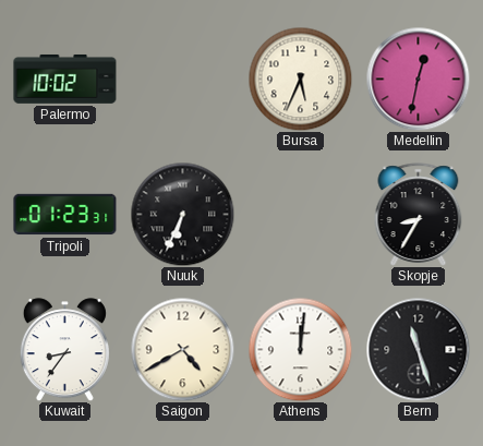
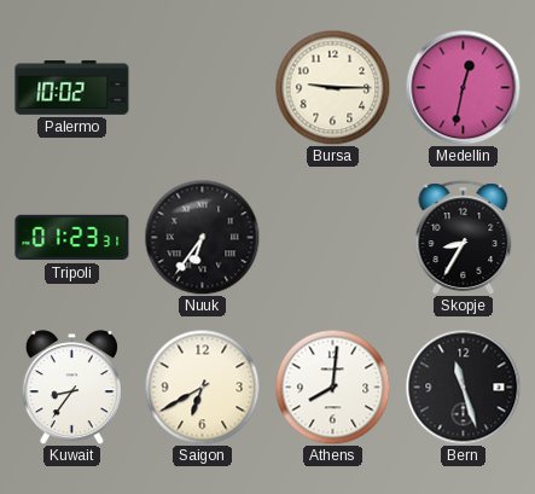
Bursa: 5:34 -> 9:15 (332, 87)
Nuuk: 6:34 -> 6:36 (202, 237)
Saigon: 4:40 -> 6:40 (202, 387)
Athens: 12:01 -> 8:01 (332, 387)
